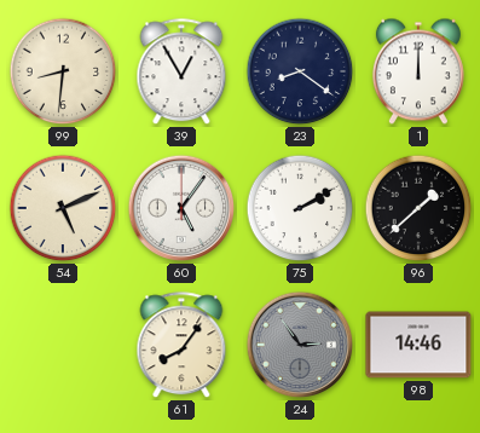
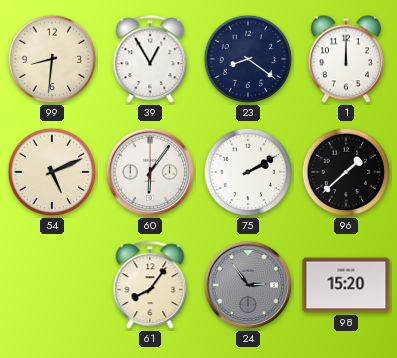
60: 5:06 -> 6:06 (150, 172)
98: 14:46 -> 15:20 (346, 285)
